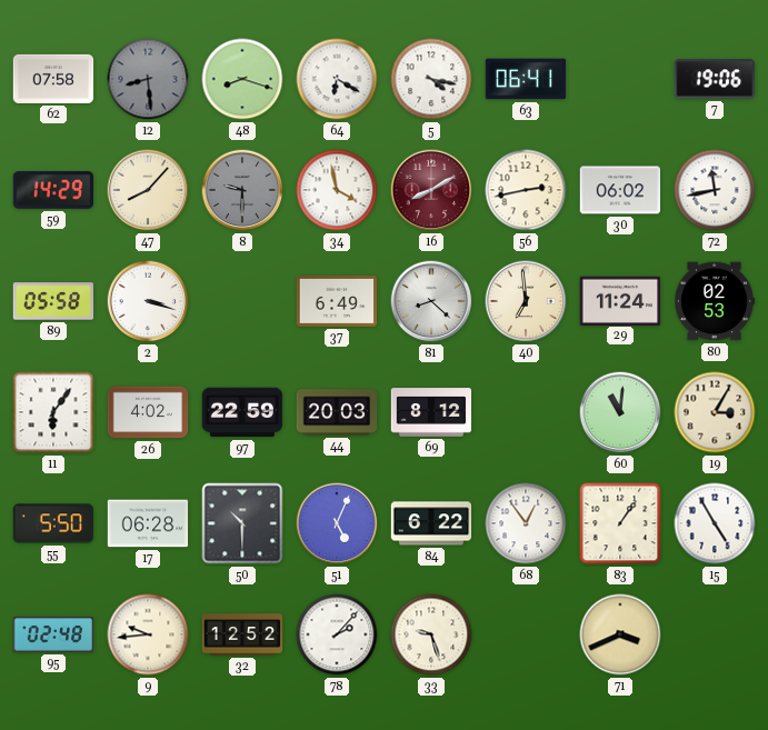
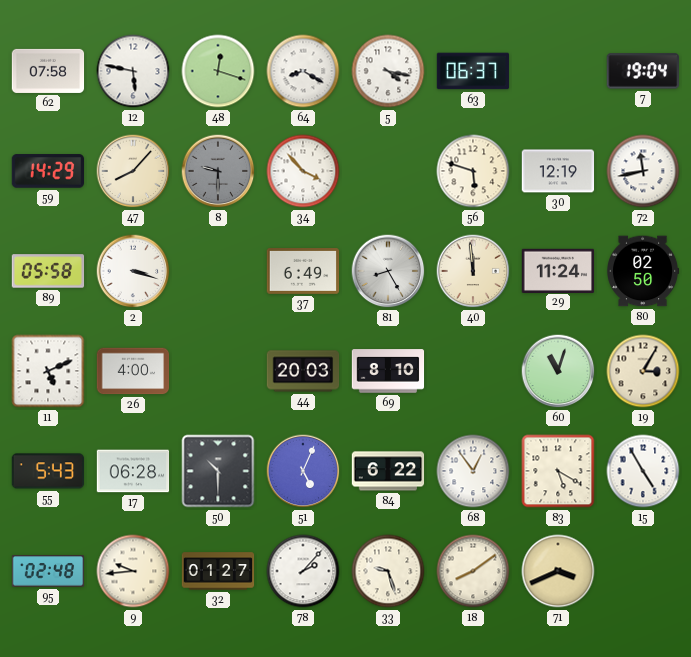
12: 8:29 -> 5:47 (133, 71)
12 dial: grey -> white (133, 71)
48: 8:18 -> 12:18 (218, 71)
64: 6:20 -> 8:20 (303, 71)
63: 06:41 -> 06:37 (473, 71)
7: 19:06 -> 19:04 (642, 71)
34: 3:58 -> 3:53 (303, 171)
16: 8:10 -> none (431, 190)
56: 2:43 -> 5:48 (473, 171)
30: 06:02 -> 12:19 (558, 171)
81: 8:22 -> 8:25 (388, 271)
40: 6:59 -> 11:59 (473, 271)
80: 02:53 -> 02:50 (644, 271)
11: 6:06 -> 5:11 (48, 371)
26: 4:02 -> 4:00 (133, 371)
97: 22:59 -> none (242, 412)
69: 8:12 -> 8:10 (388, 371)
60: 11:01 -> 11:03 (558, 371)
55: 5:50 -> 5:43 (48, 471)
83: 1:06 -> 5:20 (558, 471)
32: 12:52 -> 01:27 (218, 571)
18: none -> 8:09 (473, 571)
